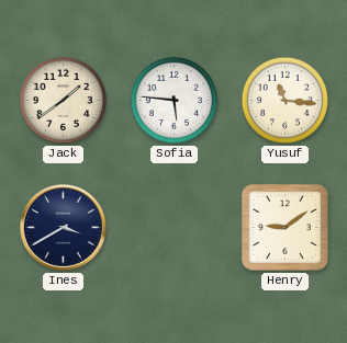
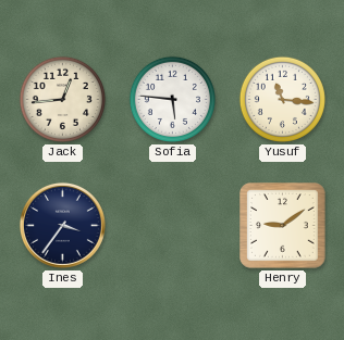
Jack: 1:39 -> 12:44 (62, 99)
Ines: 3:40 -> 3:36 (63, 226)
